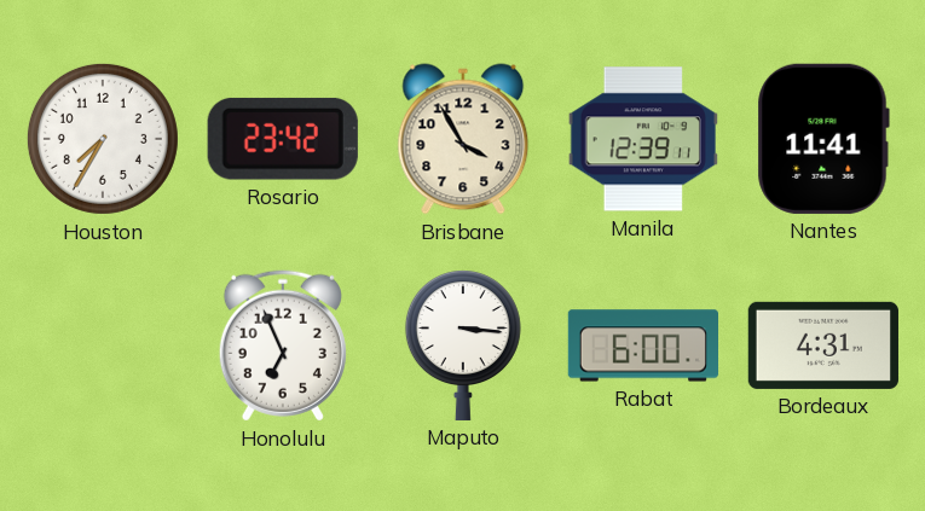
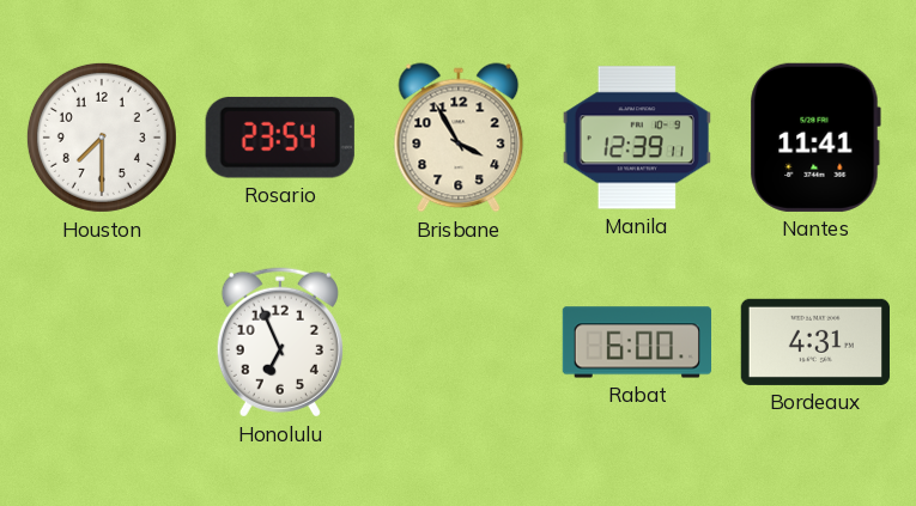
Houston: 7:35 -> 7:30 (102, 138)
Rosario: 23:42 -> 23:54 (280, 138)
Maputo: 3:16 -> none (463, 345)
